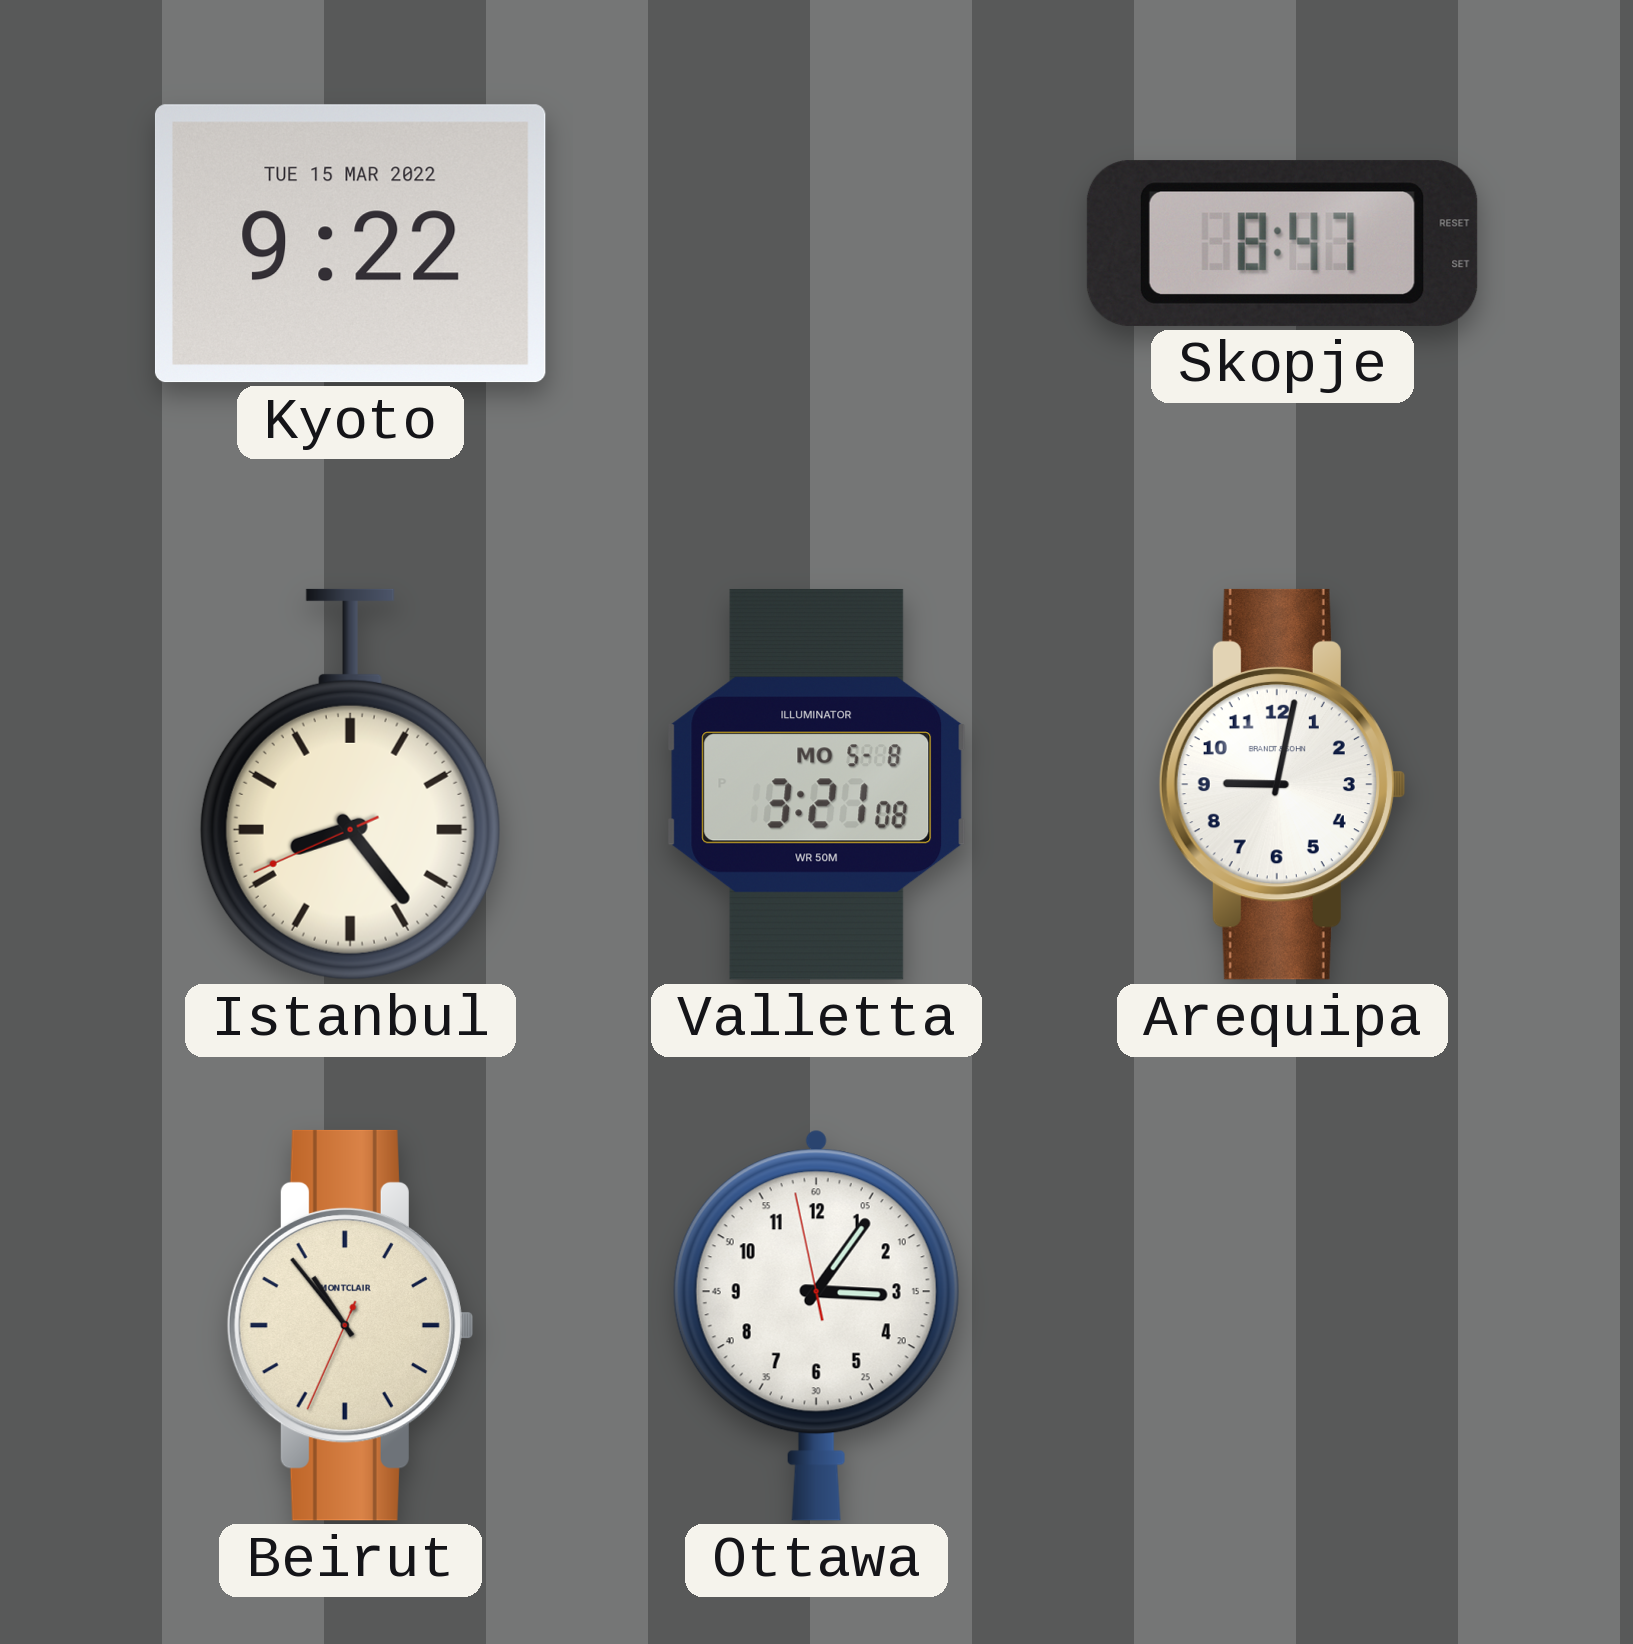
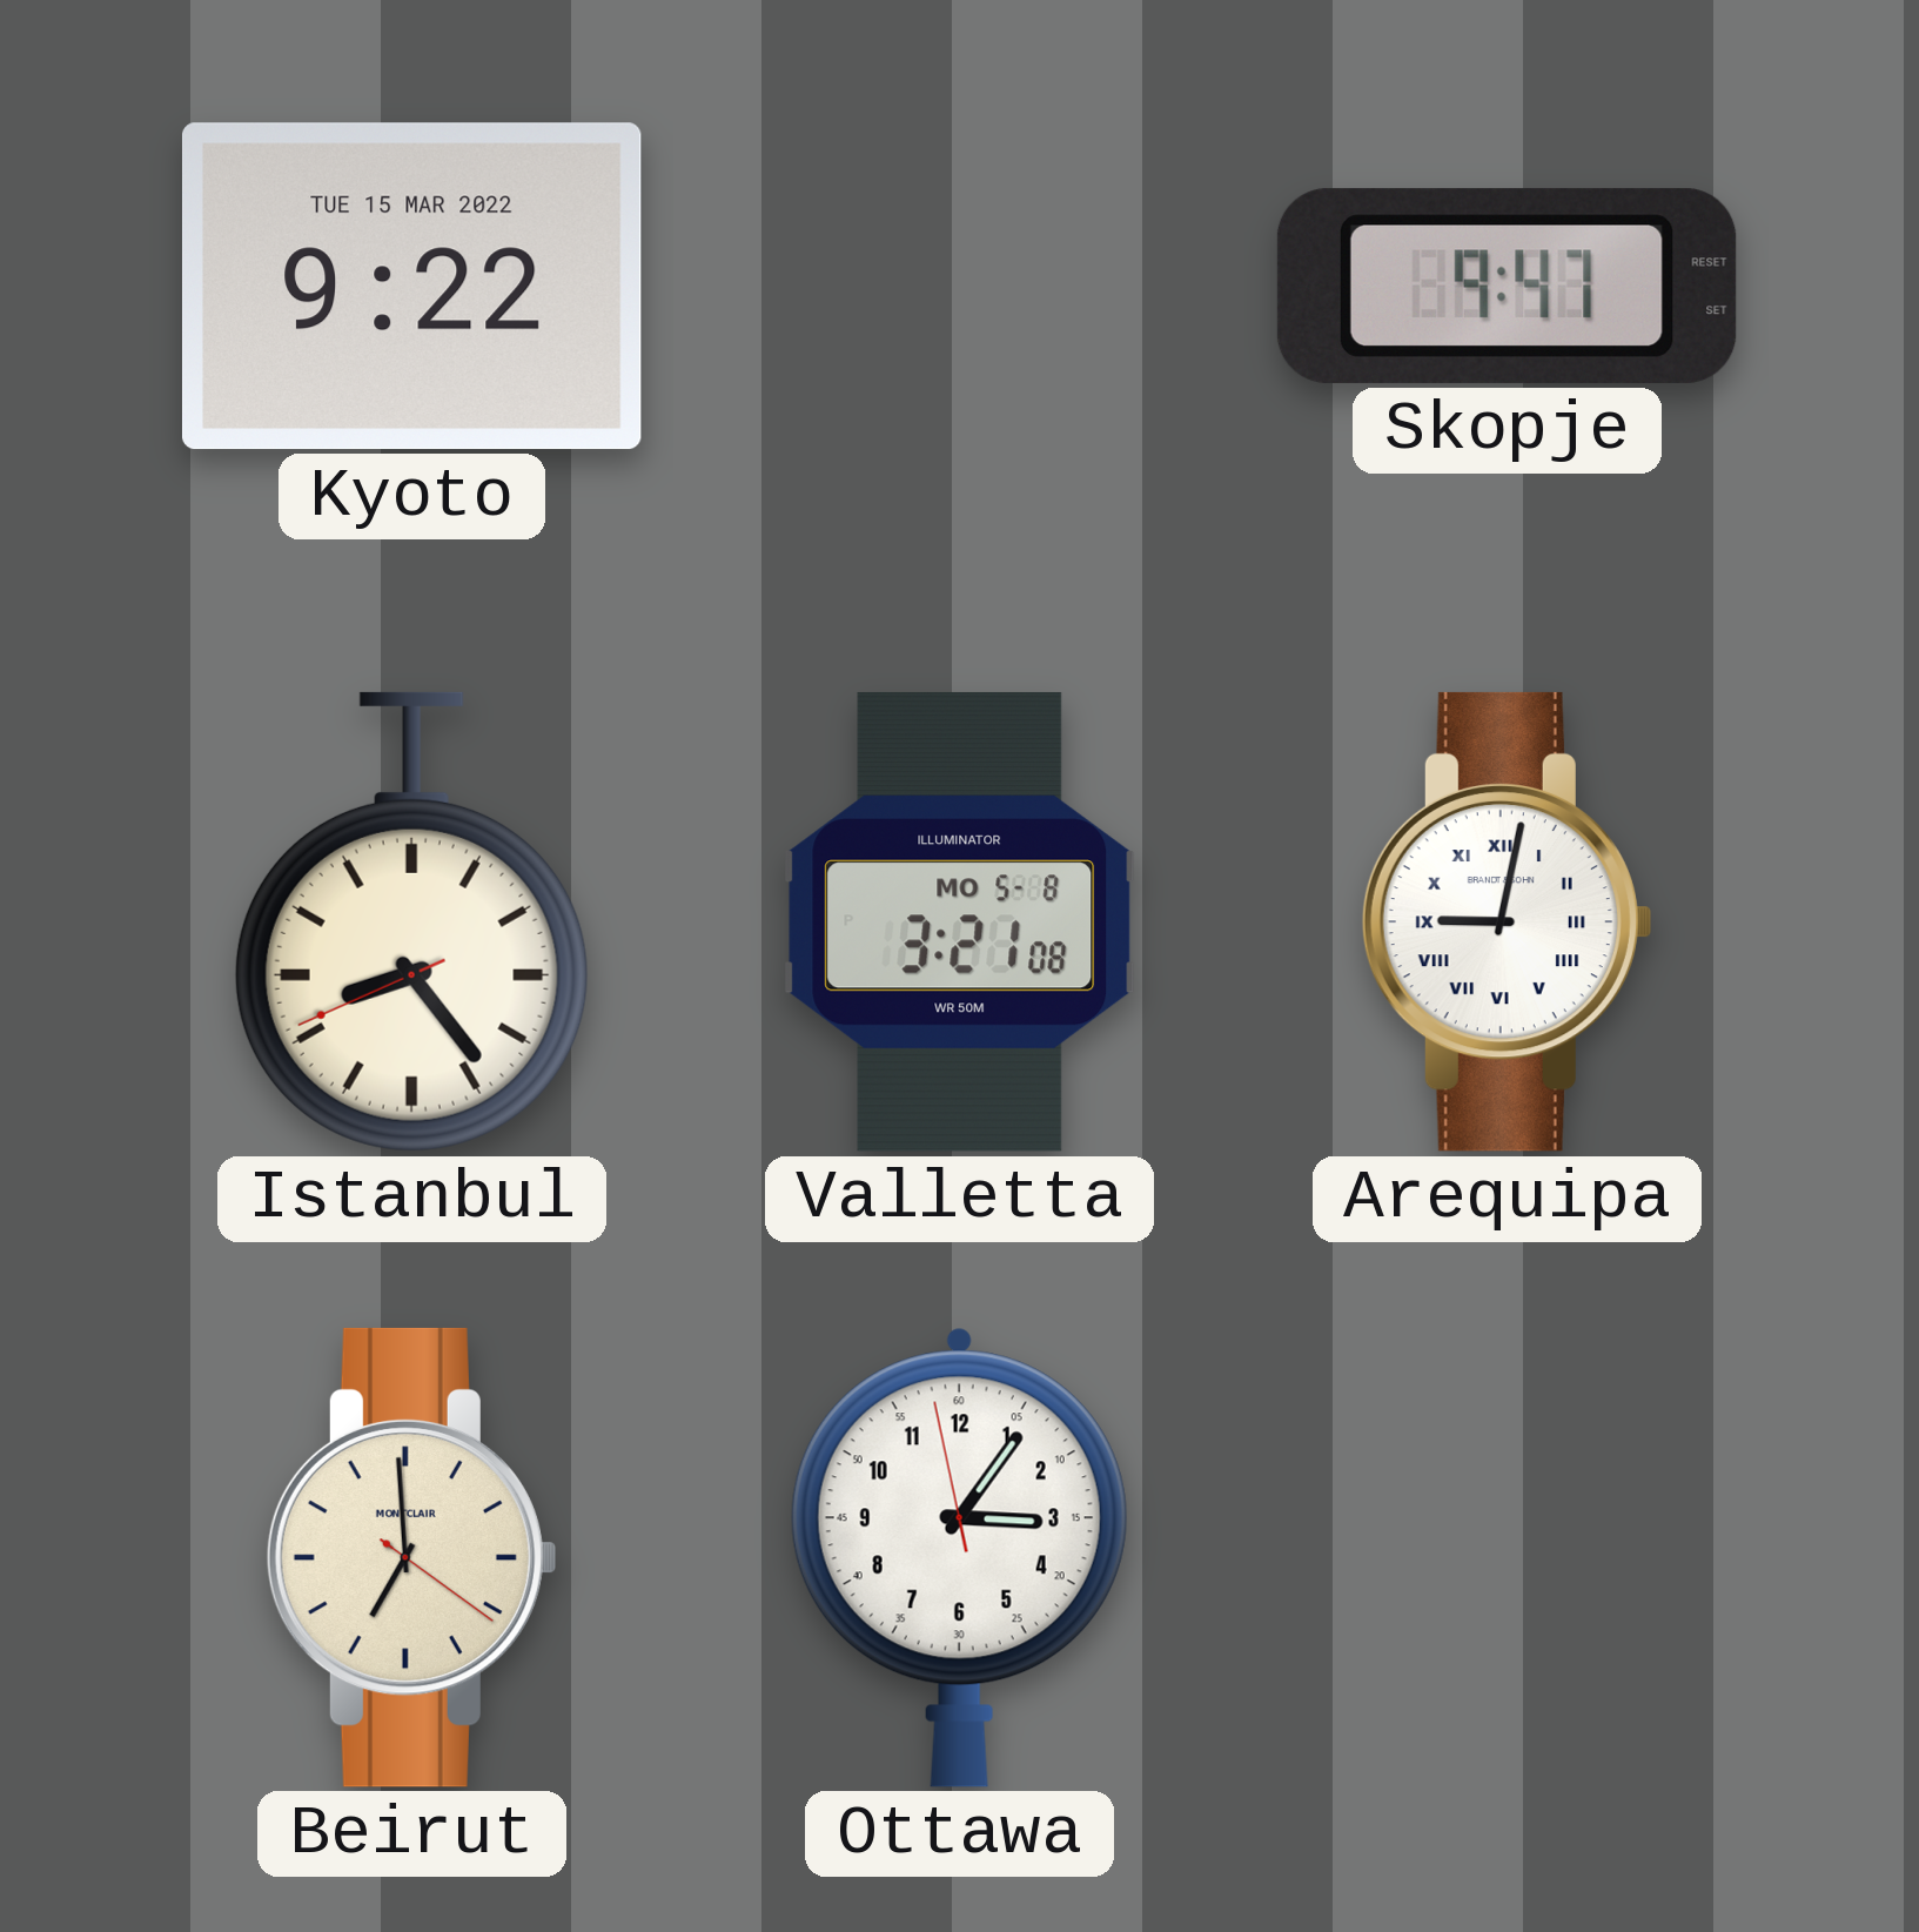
Skopje: 8:47 -> 9:47 (1507, 286)
Arequipa numerals: Arabic -> Roman (1507, 921)
Beirut: 10:53 -> 6:59 (411, 1557)
